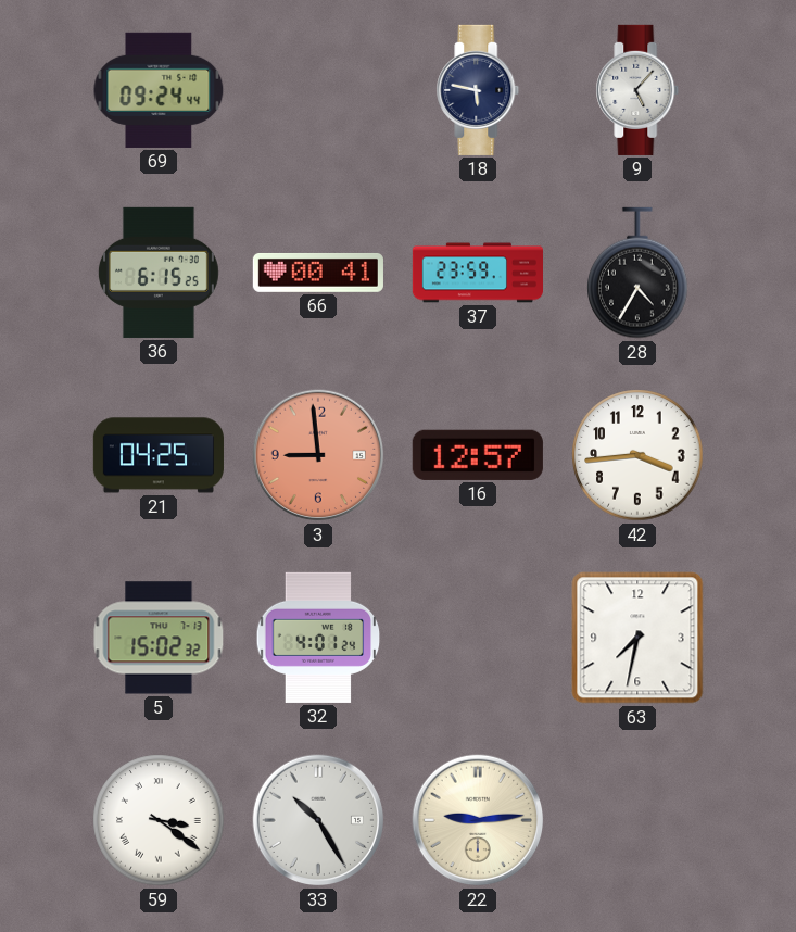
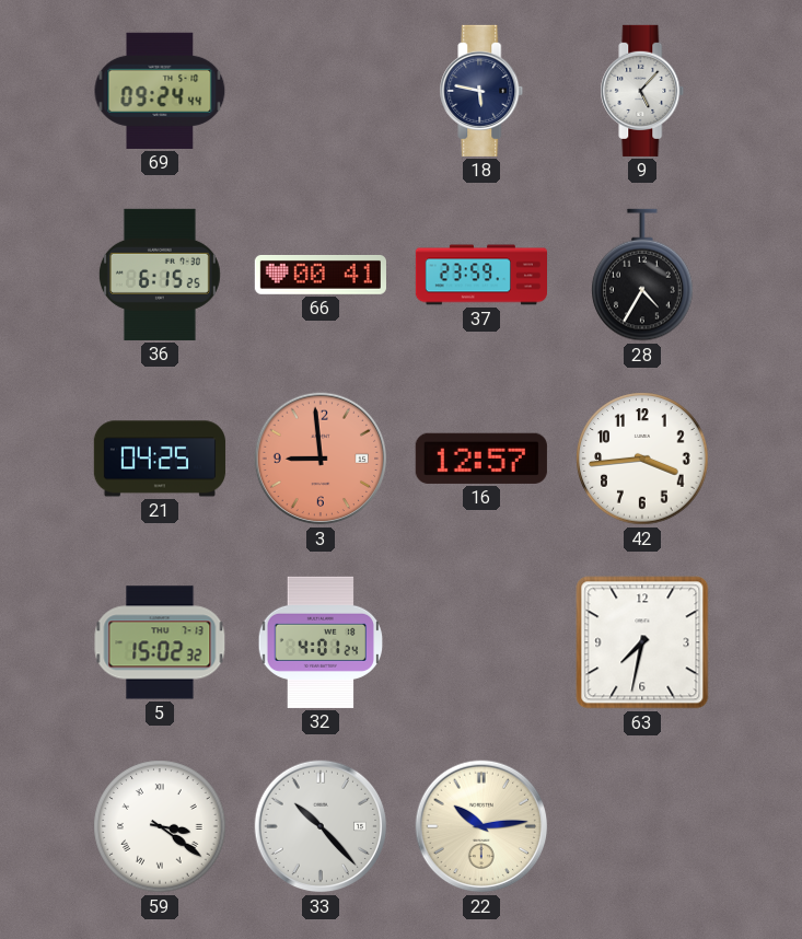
33: 10:25 -> 10:23 (321, 826)
22: 9:14 -> 10:14 (481, 826)
